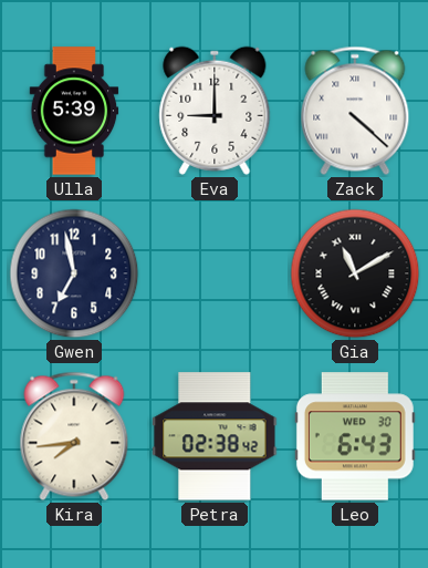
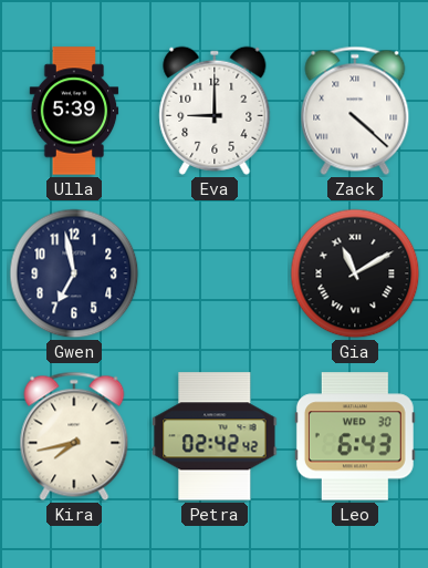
Kira: 7:44 -> 7:43 (74, 436)
Petra: 02:38 -> 02:42 (215, 436)
